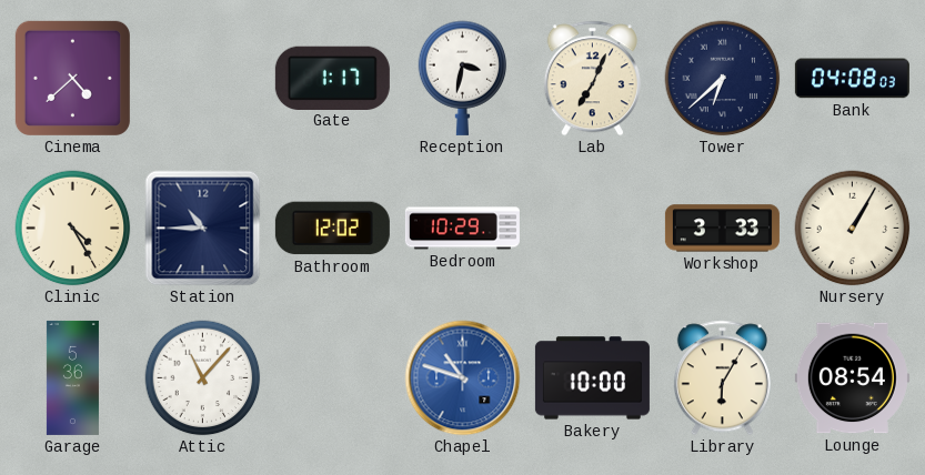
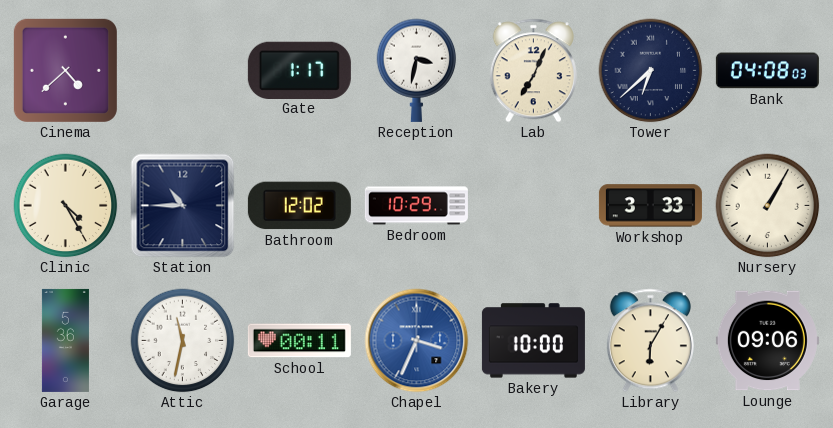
Attic: 11:07 -> 11:32 (183, 341)
School: none -> 00:11 (299, 341)
Chapel: 10:48 -> 3:34 (417, 341)
Lounge: 08:54 -> 09:06 (767, 341)
